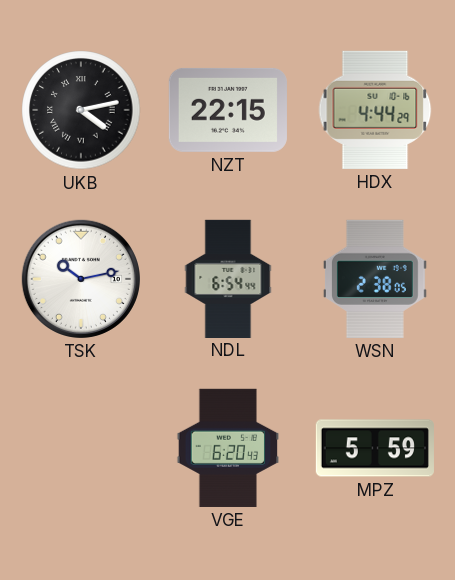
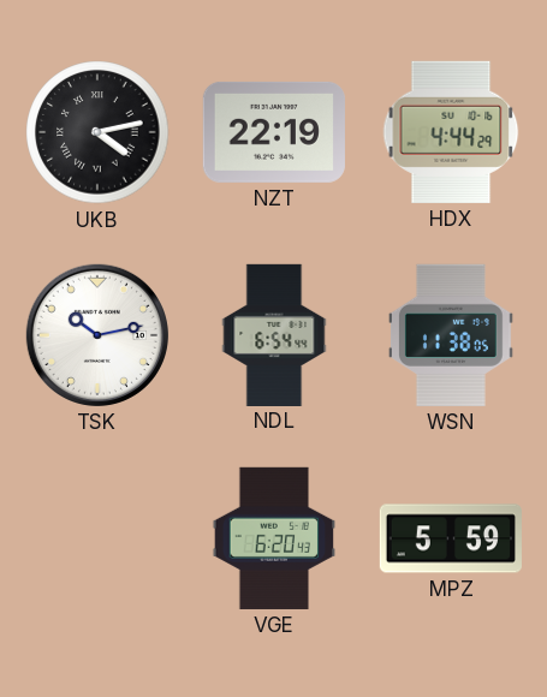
NZT: 22:15 -> 22:19 (274, 132)
WSN: 2:38 -> 11:38 (451, 335)
